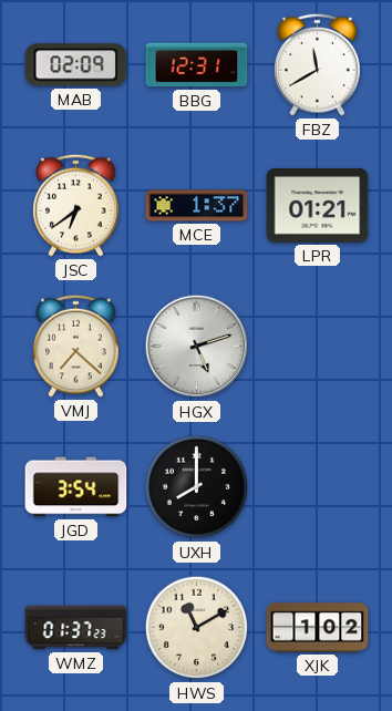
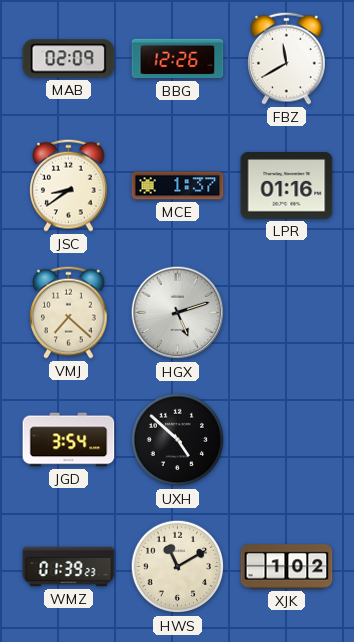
BBG: 12:31 -> 12:26 (178, 59)
JSC: 6:39 -> 8:39 (69, 185)
LPR: 01:21 -> 01:16 (287, 185)
UXH: 8:00 -> 4:52 (178, 440)
WMZ: 01:37 -> 01:39 (69, 567)
